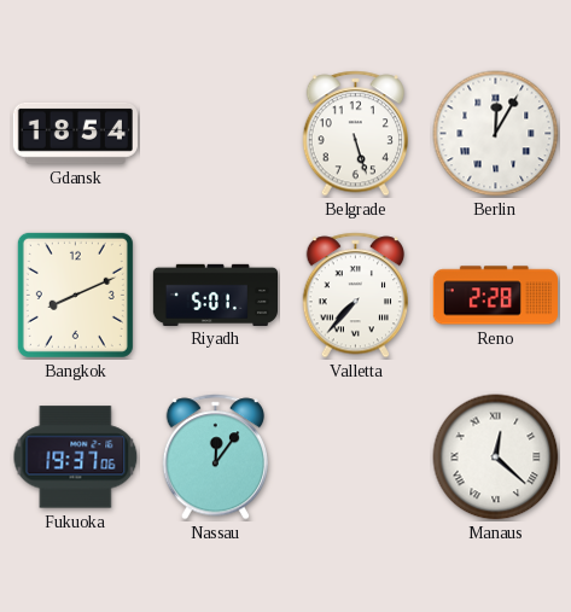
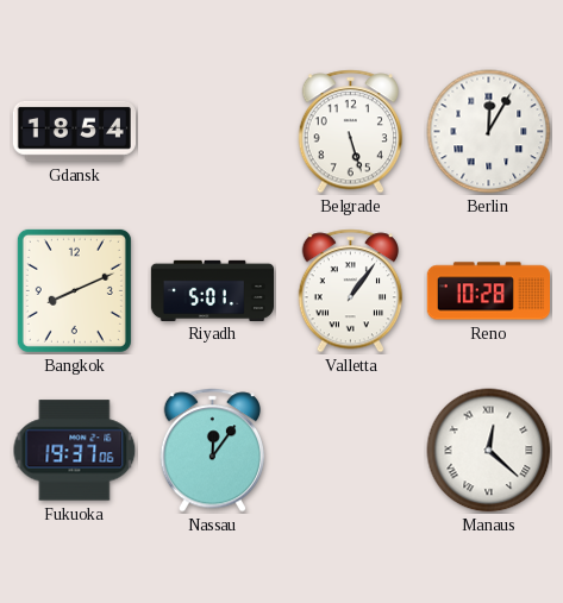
Valletta: 7:37 -> 1:06 (350, 291)
Reno: 2:28 -> 10:28 (488, 291)
